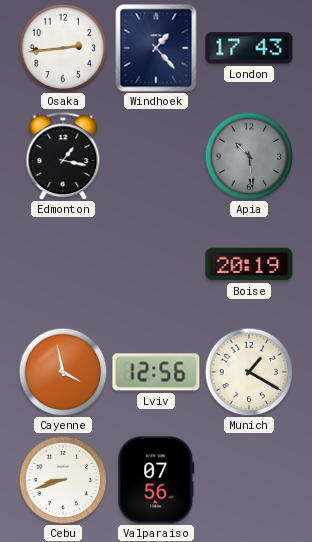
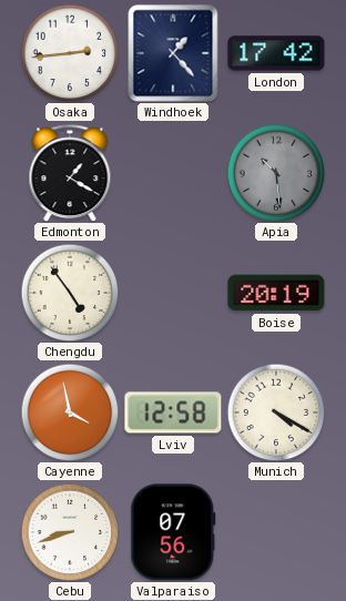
London: 17:43 -> 17:42 (276, 53)
Edmonton: 1:17 -> 1:20 (70, 173)
Chengdu: none -> 4:54 (70, 293)
Lviv: 12:56 -> 12:58 (173, 412)
Munich: 1:20 -> 4:20 (276, 412)
